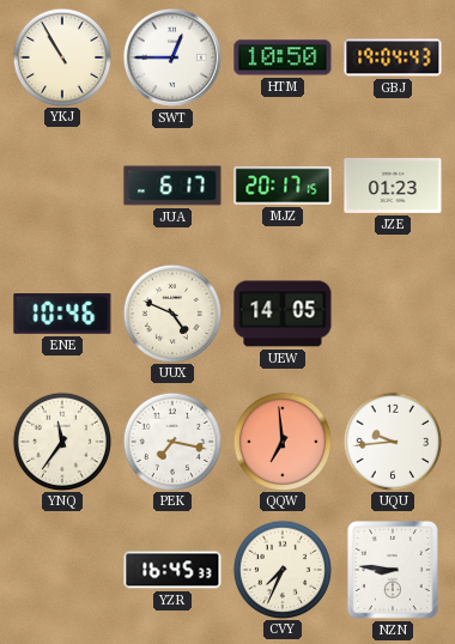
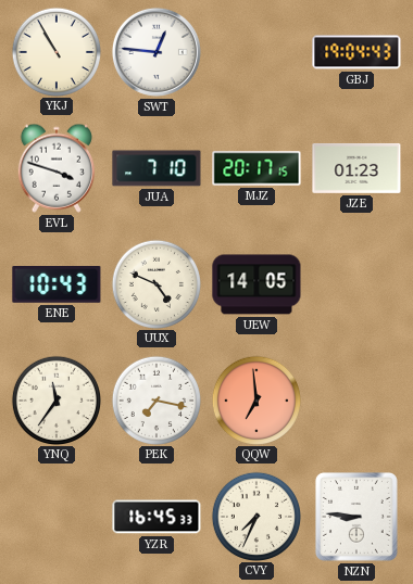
SWT: 12:45 -> 12:46 (157, 52)
HTM: 10:50 -> none (283, 57)
EVL: none -> 3:48 (57, 168)
JUA: 6:17 -> 7:10 (157, 168)
ENE: 10:46 -> 10:43 (57, 285)
UQU: 9:44 -> none (392, 441)
